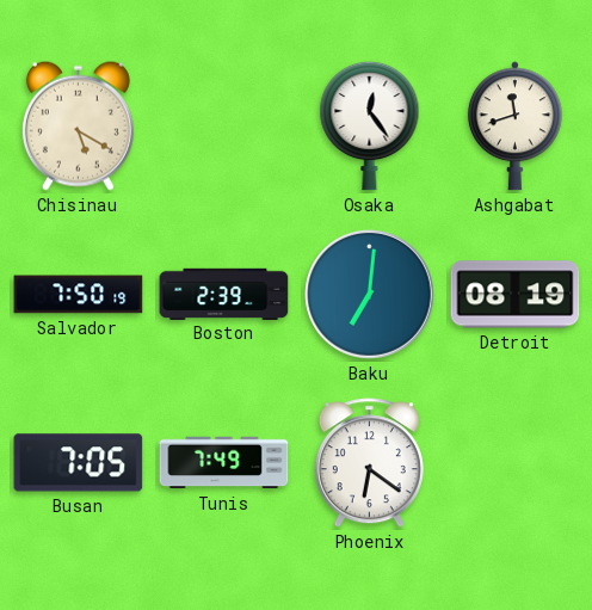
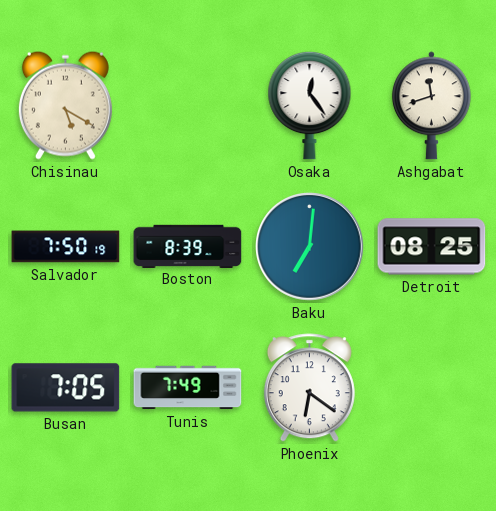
Boston: 2:39 -> 8:39 (188, 246)
Detroit: 08:19 -> 08:25 (432, 247)
